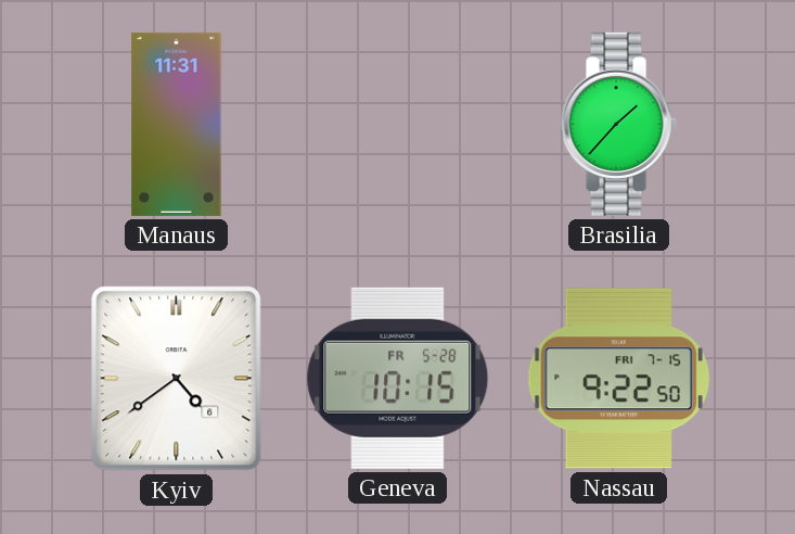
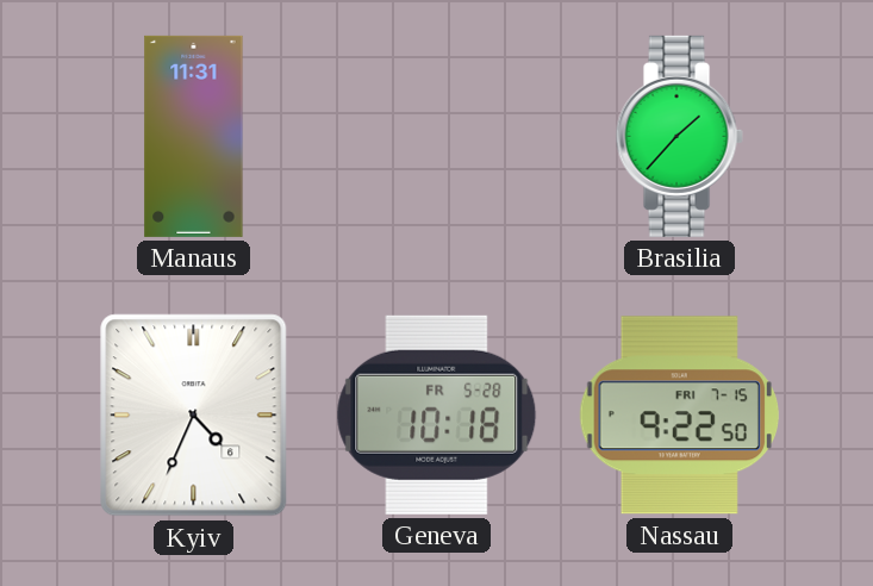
Kyiv: 4:39 -> 4:34 (194, 416)
Geneva: 10:15 -> 10:18 (437, 414)
